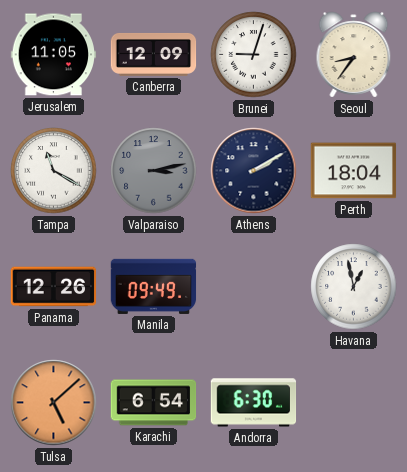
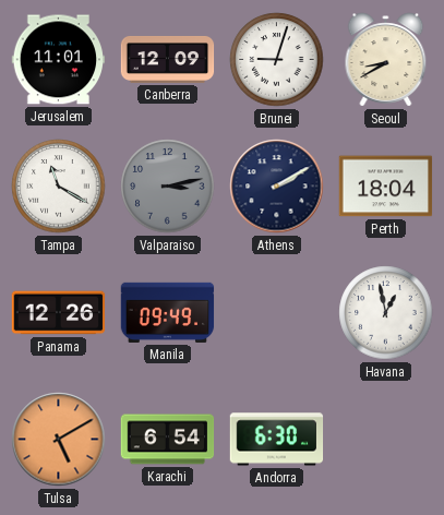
Jerusalem: 11:05 -> 11:01 (59, 60)
Seoul: 8:36 -> 8:40 (386, 60)
Tulsa: 5:08 -> 5:10 (59, 440)
